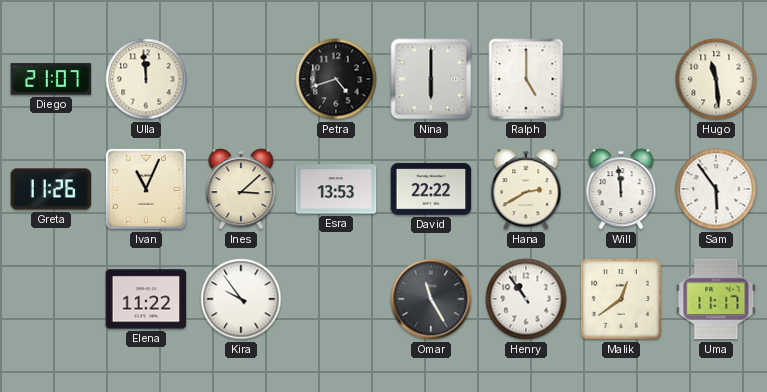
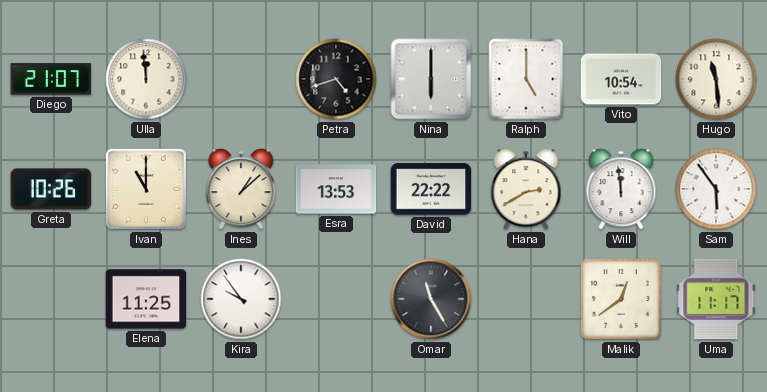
Vito: none -> 10:54 (621, 79)
Greta: 11:26 -> 10:26 (51, 189)
Ivan: 11:04 -> 11:00 (146, 189)
Ines: 3:08 -> 1:08 (241, 189)
Elena: 11:22 -> 11:25 (146, 299)
Henry: 10:54 -> none (526, 299)
